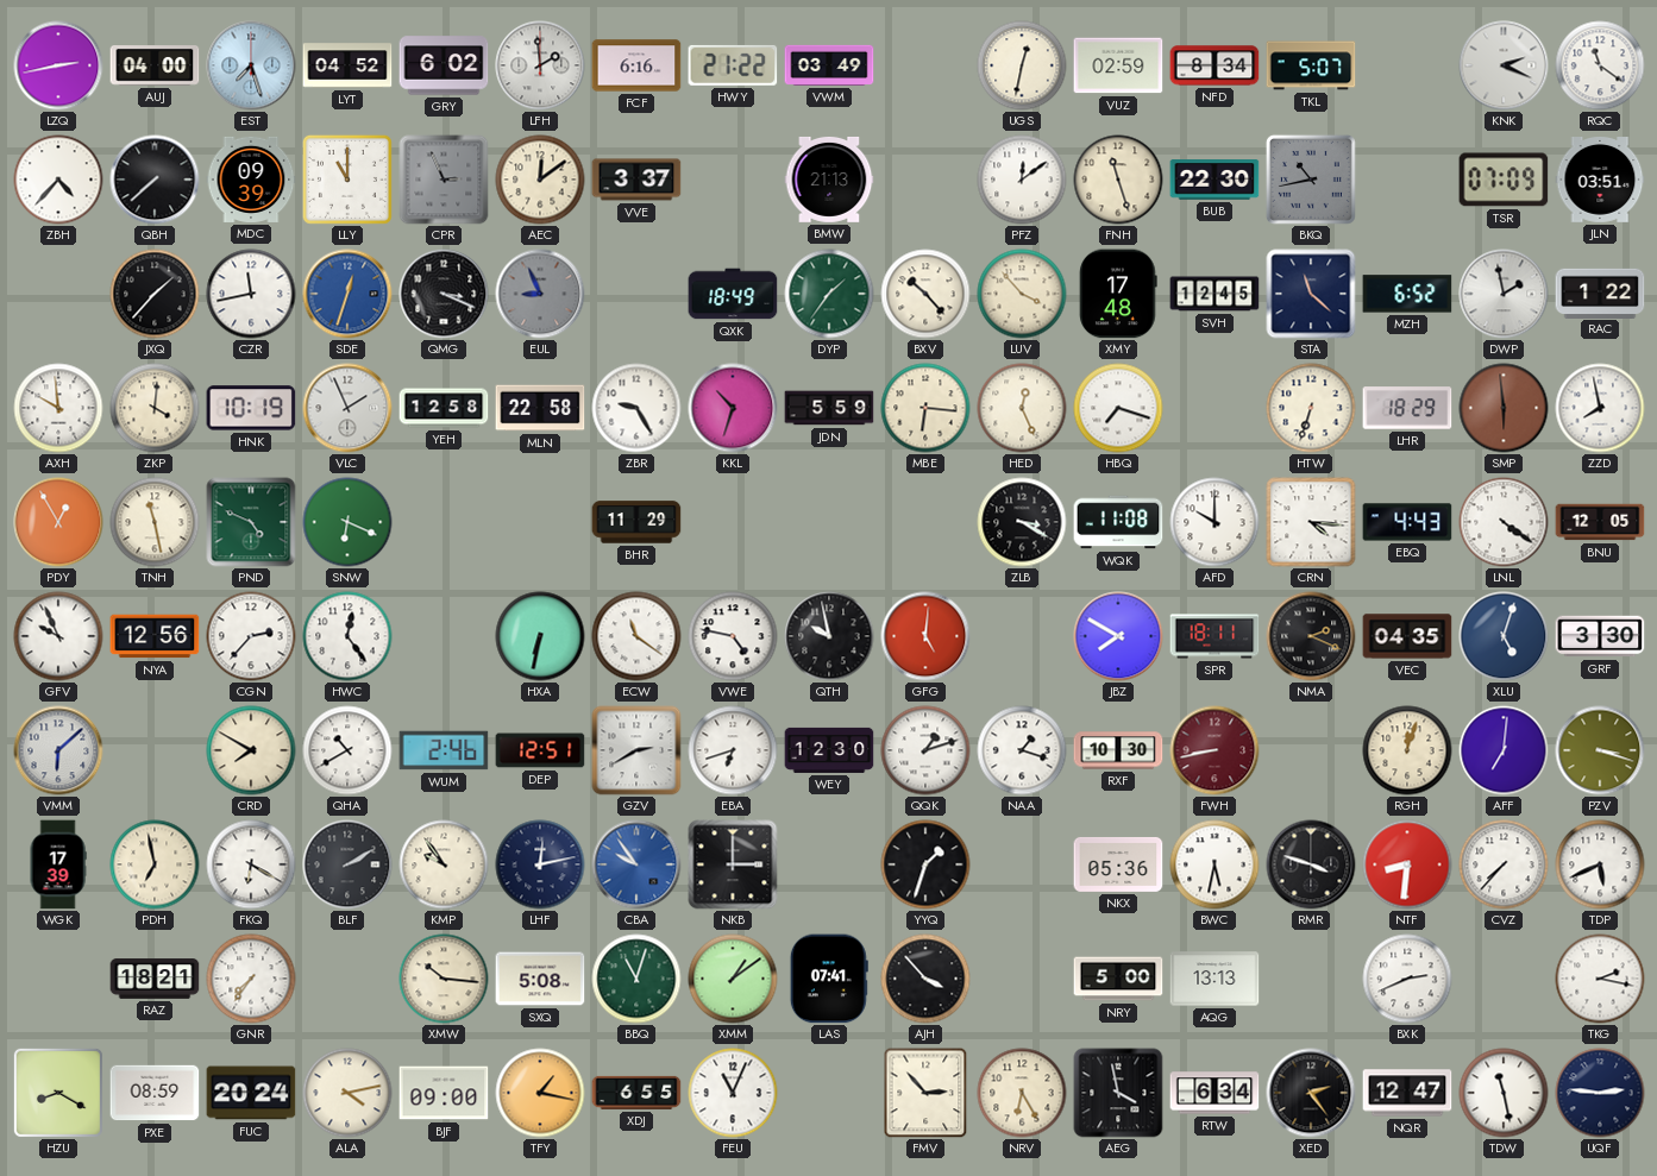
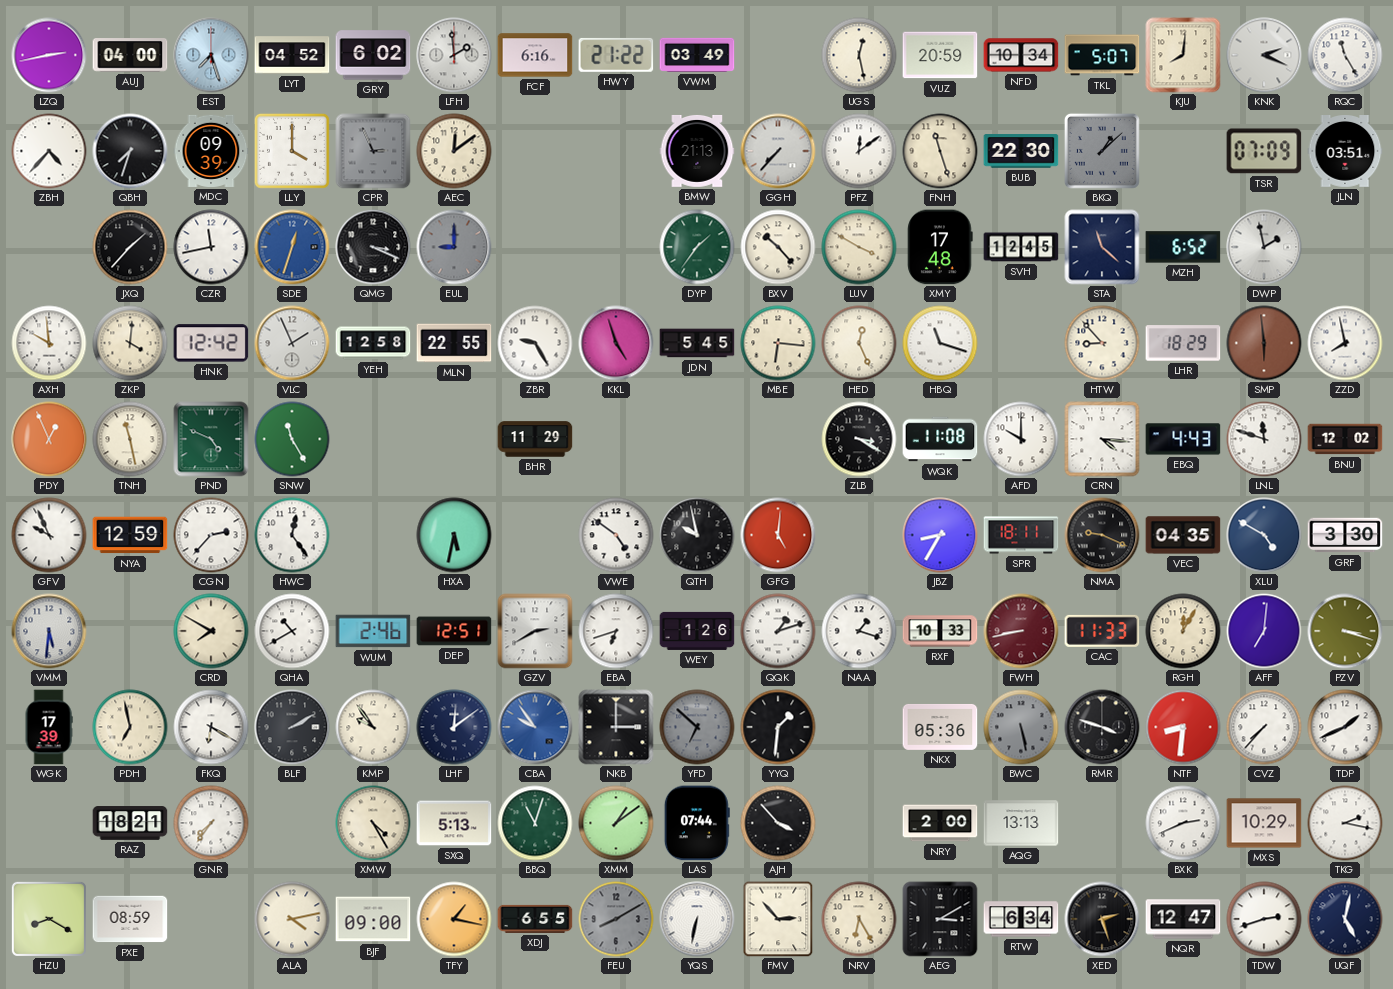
UGS: 12:32 -> 12:28 (859, 55)
VUZ: 02:59 -> 20:59 (940, 55)
NFD: 8:34 -> 10:34 (1021, 55)
KJU: none -> 8:01 (1183, 55)
RQC: 11:21 -> 11:25 (1345, 55)
QBH: 7:38 -> 7:33 (130, 151)
LLY: 11:00 -> 4:00 (292, 151)
VVE: 3:37 -> none (636, 180)
GGH: none -> 7:37 (778, 151)
BKQ: 10:43 -> 1:08 (1102, 151)
EUL: 8:56 -> 9:00 (454, 247)
QXK: 18:49 -> none (733, 294)
LUV: 3:53 -> 3:50 (859, 247)
RAC: 1:22 -> none (1600, 293)
HNK: 10:19 -> 12:42 (211, 343)
MLN: 22:58 -> 22:55 (454, 343)
KKL: 10:33 -> 4:57 (616, 343)
JDN: 5:59 -> 5:45 (697, 343)
HBQ: 7:18 -> 11:18 (940, 343)
HTW: 6:33 -> 8:53 (1102, 343)
PDY: 12:55 -> 12:56 (49, 439)
SNW: 6:19 -> 11:25 (292, 439)
LNL: 4:21 -> 11:48 (1264, 439)
BNU: 12:05 -> 12:02 (1345, 439)
NYA: 12:56 -> 12:59 (130, 535)
HXA: 6:32 -> 5:32 (454, 535)
ECW: 11:21 -> none (636, 636)
VWE: 4:47 -> 4:51 (616, 535)
JBZ: 7:50 -> 8:35 (940, 535)
NMA: 2:19 -> 9:19 (1102, 535)
XLU: 5:03 -> 4:50 (1264, 535)
VMM: 6:08 -> 5:31 (49, 631)
WEY: 12:30 -> 1:26 (697, 631)
RXF: 10:30 -> 10:33 (940, 631)
CAC: none -> 11:33 (1102, 631)
RGH: 12:03 -> 12:05 (1183, 631)
LHF: 12:13 -> 12:09 (454, 727)
YFD: none -> 6:52 (697, 727)
YYQ: 1:33 -> 1:31 (778, 727)
BWC: 5:32 -> 5:28 (1021, 727)
BWC dial: white -> grey (1021, 727)
TDP: 5:41 -> 1:41 (1345, 727)
XMW: 10:16 -> 4:25 (373, 823)
SXQ: 5:08 -> 5:13 (454, 823)
LAS: 07:41 -> 07:44 (697, 823)
NRY: 5:00 -> 2:00 (940, 823)
MXS: none -> 10:29 (1264, 823)
FUC: 20:24 -> none (251, 1093)
FEU: 11:04 -> 8:10 (616, 919)
FEU dial: white -> grey (616, 919)
YQS: none -> 6:32 (697, 919)
AEG: 3:58 -> 3:10 (940, 919)
XED: 2:24 -> 2:27 (1102, 919)
TDW: 11:28 -> 2:42 (1264, 919)
UQF: 2:46 -> 5:02 (1345, 919)
